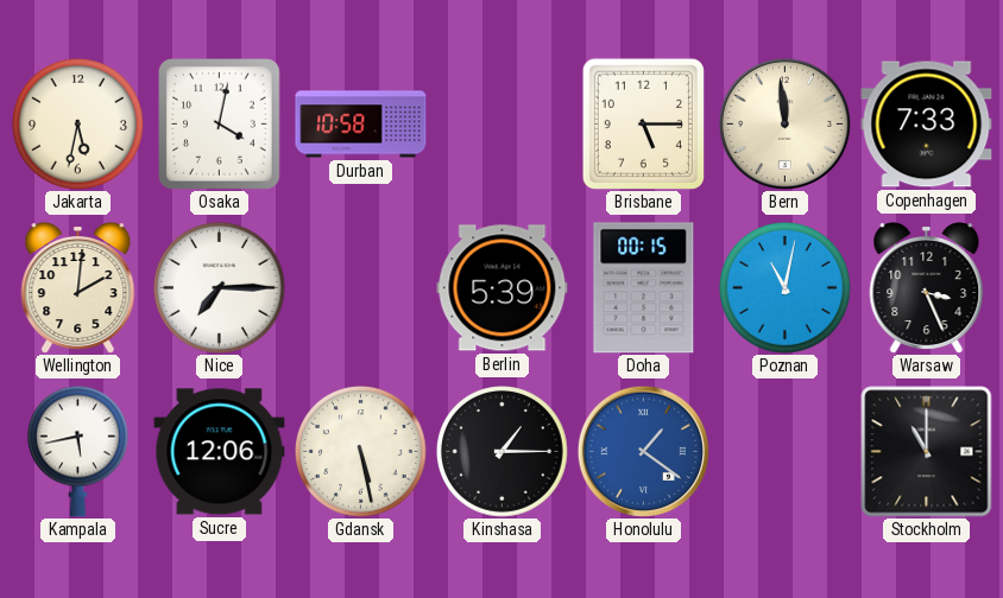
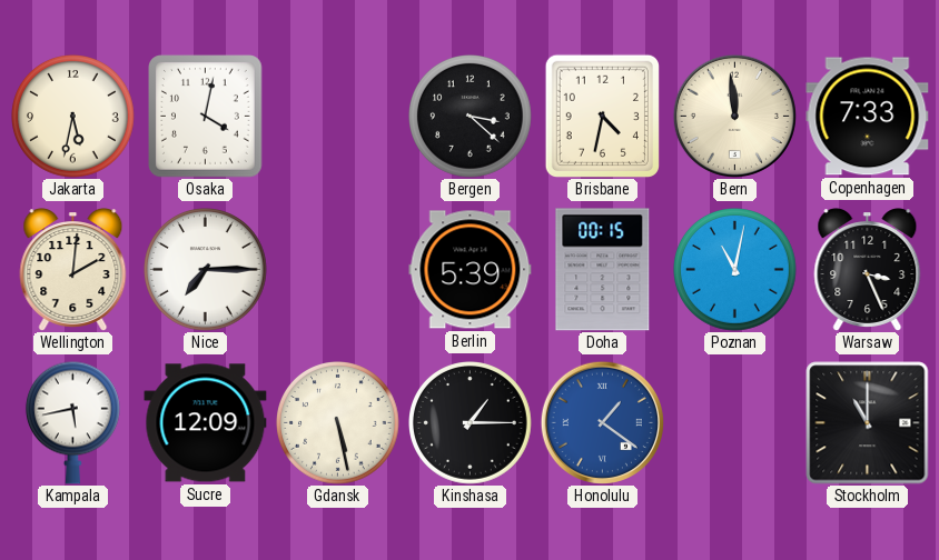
Durban: 10:58 -> none (361, 125)
Bergen: none -> 3:22 (471, 117)
Brisbane: 5:15 -> 4:32 (602, 116)
Sucre: 12:06 -> 12:09 (206, 423)
